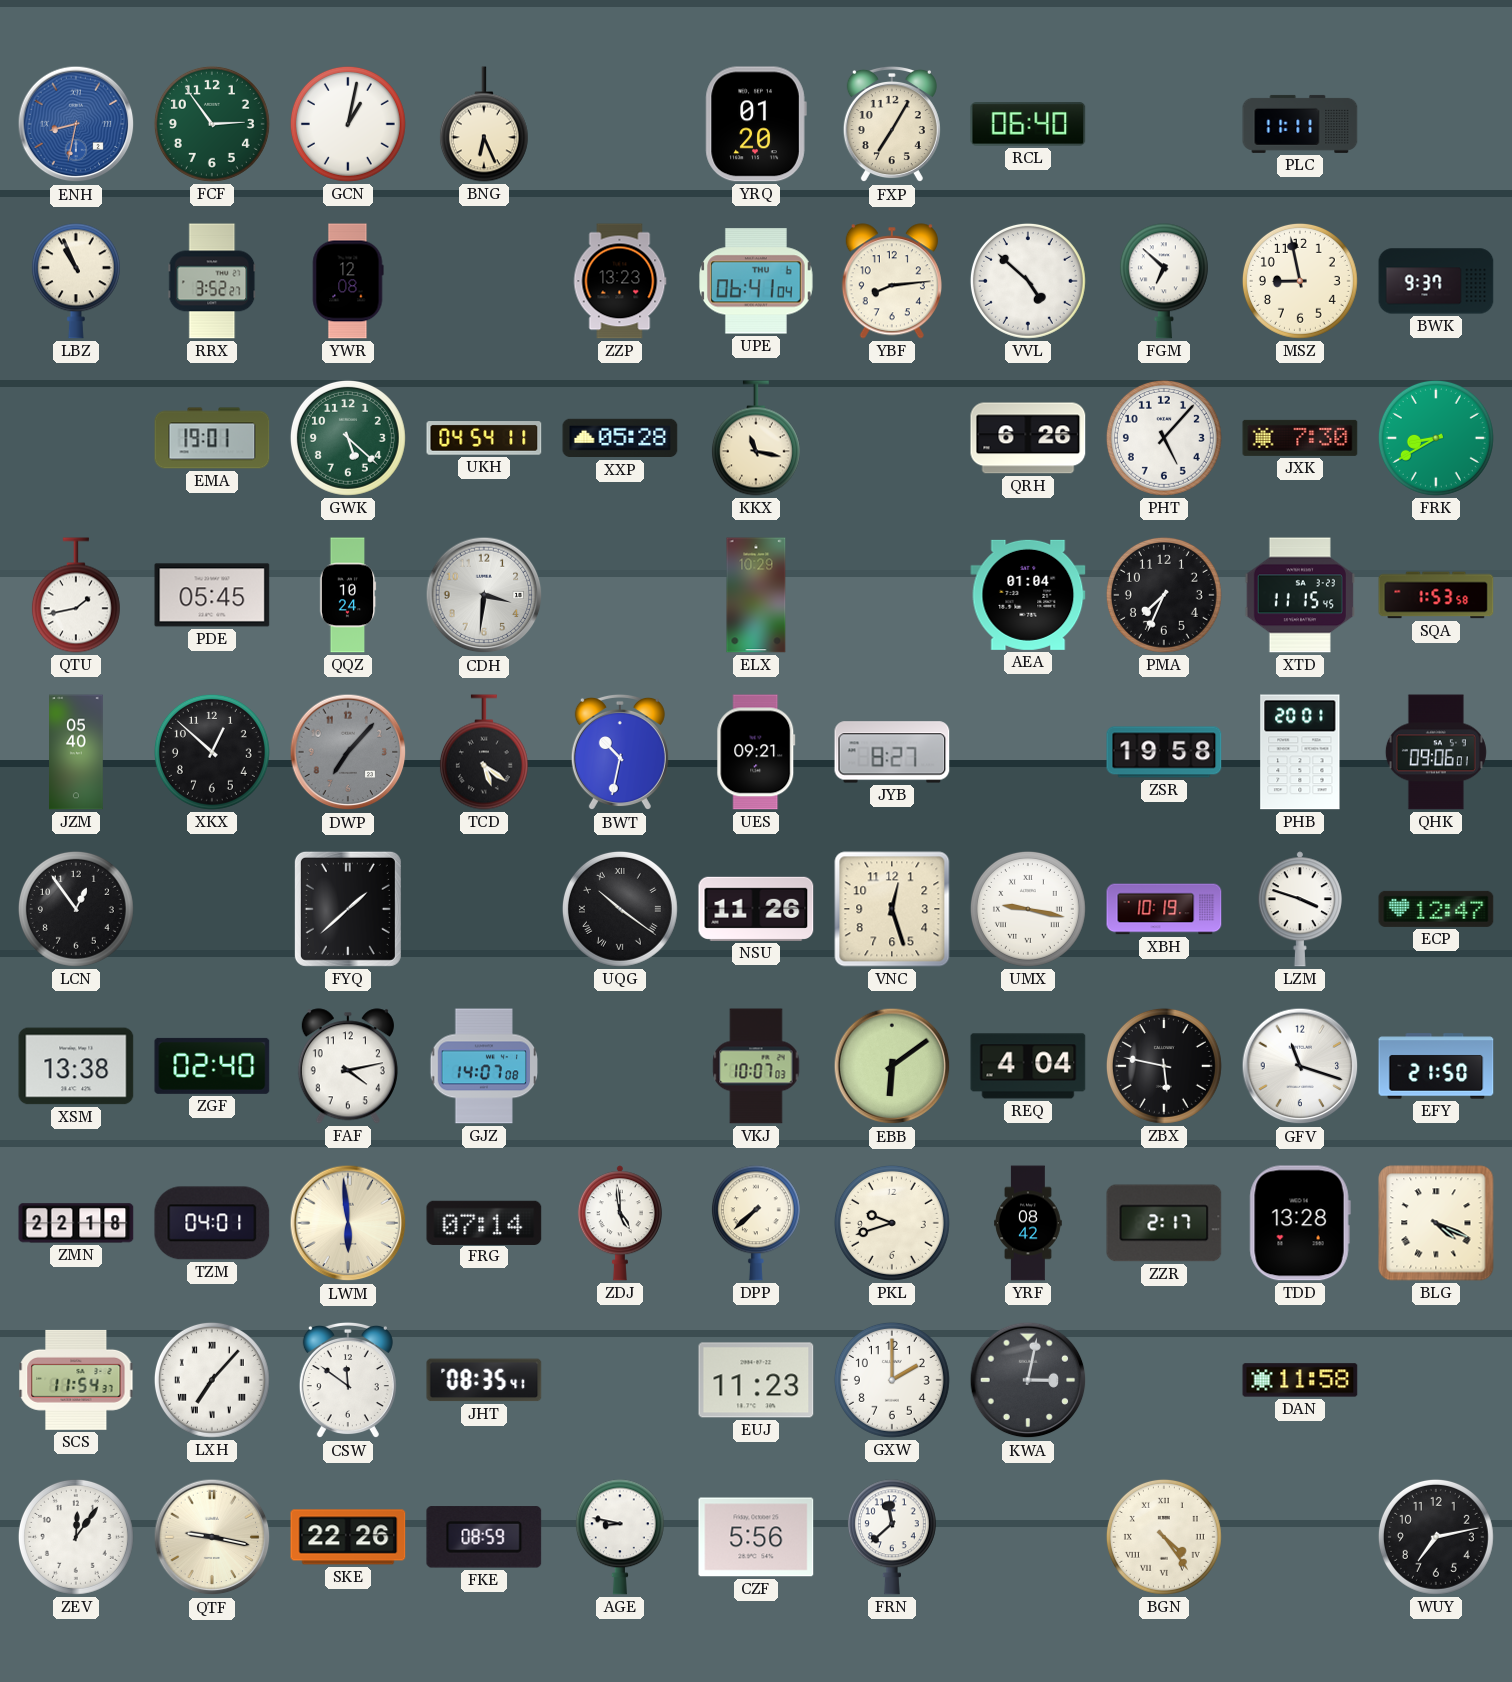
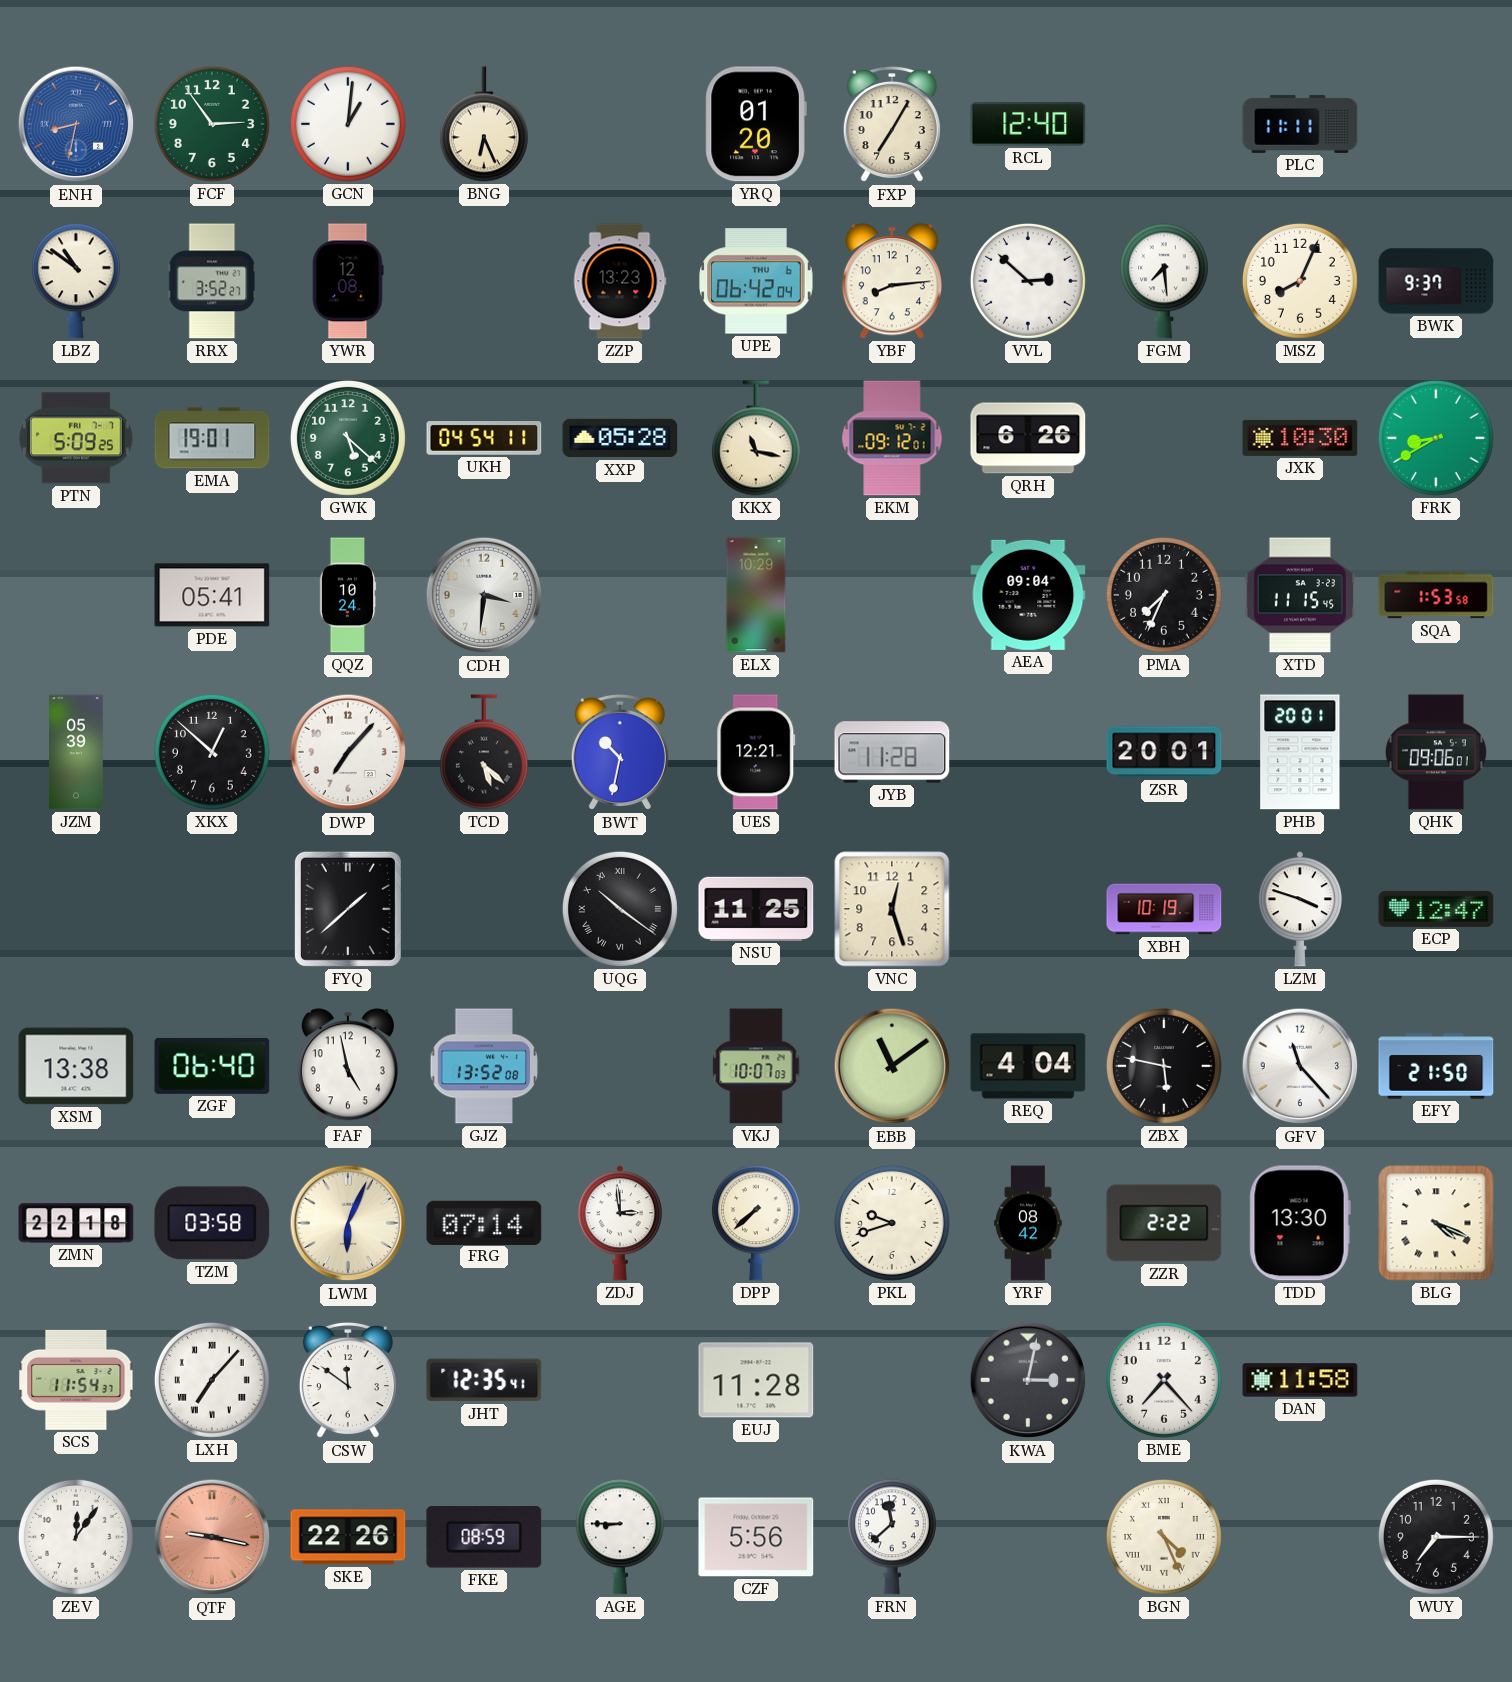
GCN: 1:02 -> 1:01 (348, 124)
RCL: 06:40 -> 12:40 (1028, 124)
LBZ: 10:56 -> 10:51 (76, 281)
UPE: 06:41 -> 06:42 (757, 281)
VVL: 4:52 -> 2:52 (1028, 281)
FGM: 6:52 -> 7:29 (1164, 281)
MSZ: 8:58 -> 8:04 (1300, 281)
PTN: none -> 5:09 (76, 438)
EKM: none -> 09:12 (892, 438)
PHT: 5:07 -> none (1164, 438)
JXK: 7:30 -> 10:30 (1300, 438)
QTU: 1:43 -> none (76, 595)
PDE: 05:45 -> 05:41 (212, 595)
AEA: 01:04 -> 09:04 (1028, 595)
JZM: 05:40 -> 05:39 (76, 752)
DWP dial: grey -> white (348, 752)
TCD: 5:21 -> 5:22 (484, 752)
UES: 09:21 -> 12:21 (756, 752)
JYB: 8:27 -> 11:28 (892, 752)
ZSR: 19:58 -> 20:01 (1164, 752)
LCN: 12:54 -> none (76, 909)
NSU: 11:26 -> 11:25 (756, 909)
UMX: 9:17 -> none (1028, 909)
ZGF: 02:40 -> 06:40 (212, 1066)
FAF: 4:13 -> 4:58 (348, 1066)
GJZ: 14:07 -> 13:52 (484, 1066)
EBB: 6:09 -> 11:09 (892, 1066)
GFV: 11:18 -> 11:23 (1300, 1066)
TZM: 04:01 -> 03:58 (212, 1223)
LWM: 5:59 -> 6:04 (348, 1223)
ZDJ: 4:59 -> 2:59 (620, 1223)
ZZR: 2:17 -> 2:22 (1164, 1223)
TDD: 13:28 -> 13:30 (1300, 1223)
JHT: 08:35 -> 12:35 (484, 1380)
EUJ: 11:23 -> 11:28 (756, 1380)
GXW: 2:00 -> none (892, 1380)
BME: none -> 7:23 (1164, 1380)
QTF dial: cream -> salmon (212, 1537)
AGE: 8:47 -> 8:45 (620, 1537)
BGN: 4:24 -> 4:26 (1164, 1537)
WUY: 7:13 -> 7:15 (1436, 1537)
